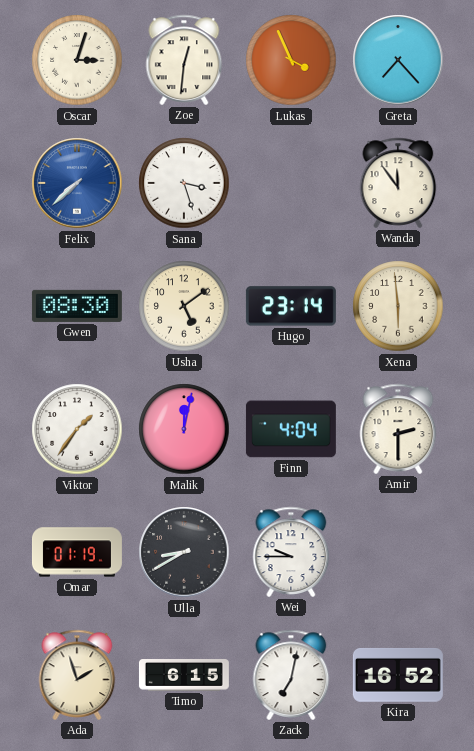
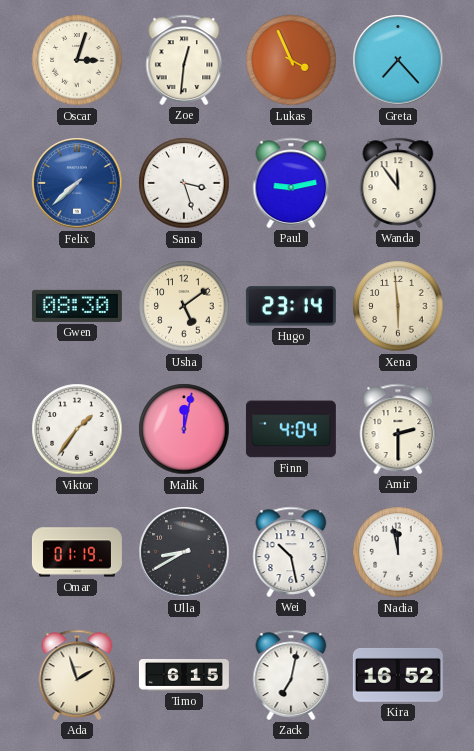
Paul: none -> 9:13 (291, 183)
Wei: 9:45 -> 10:28 (291, 552)
Nadia: none -> 11:58 (398, 552)
